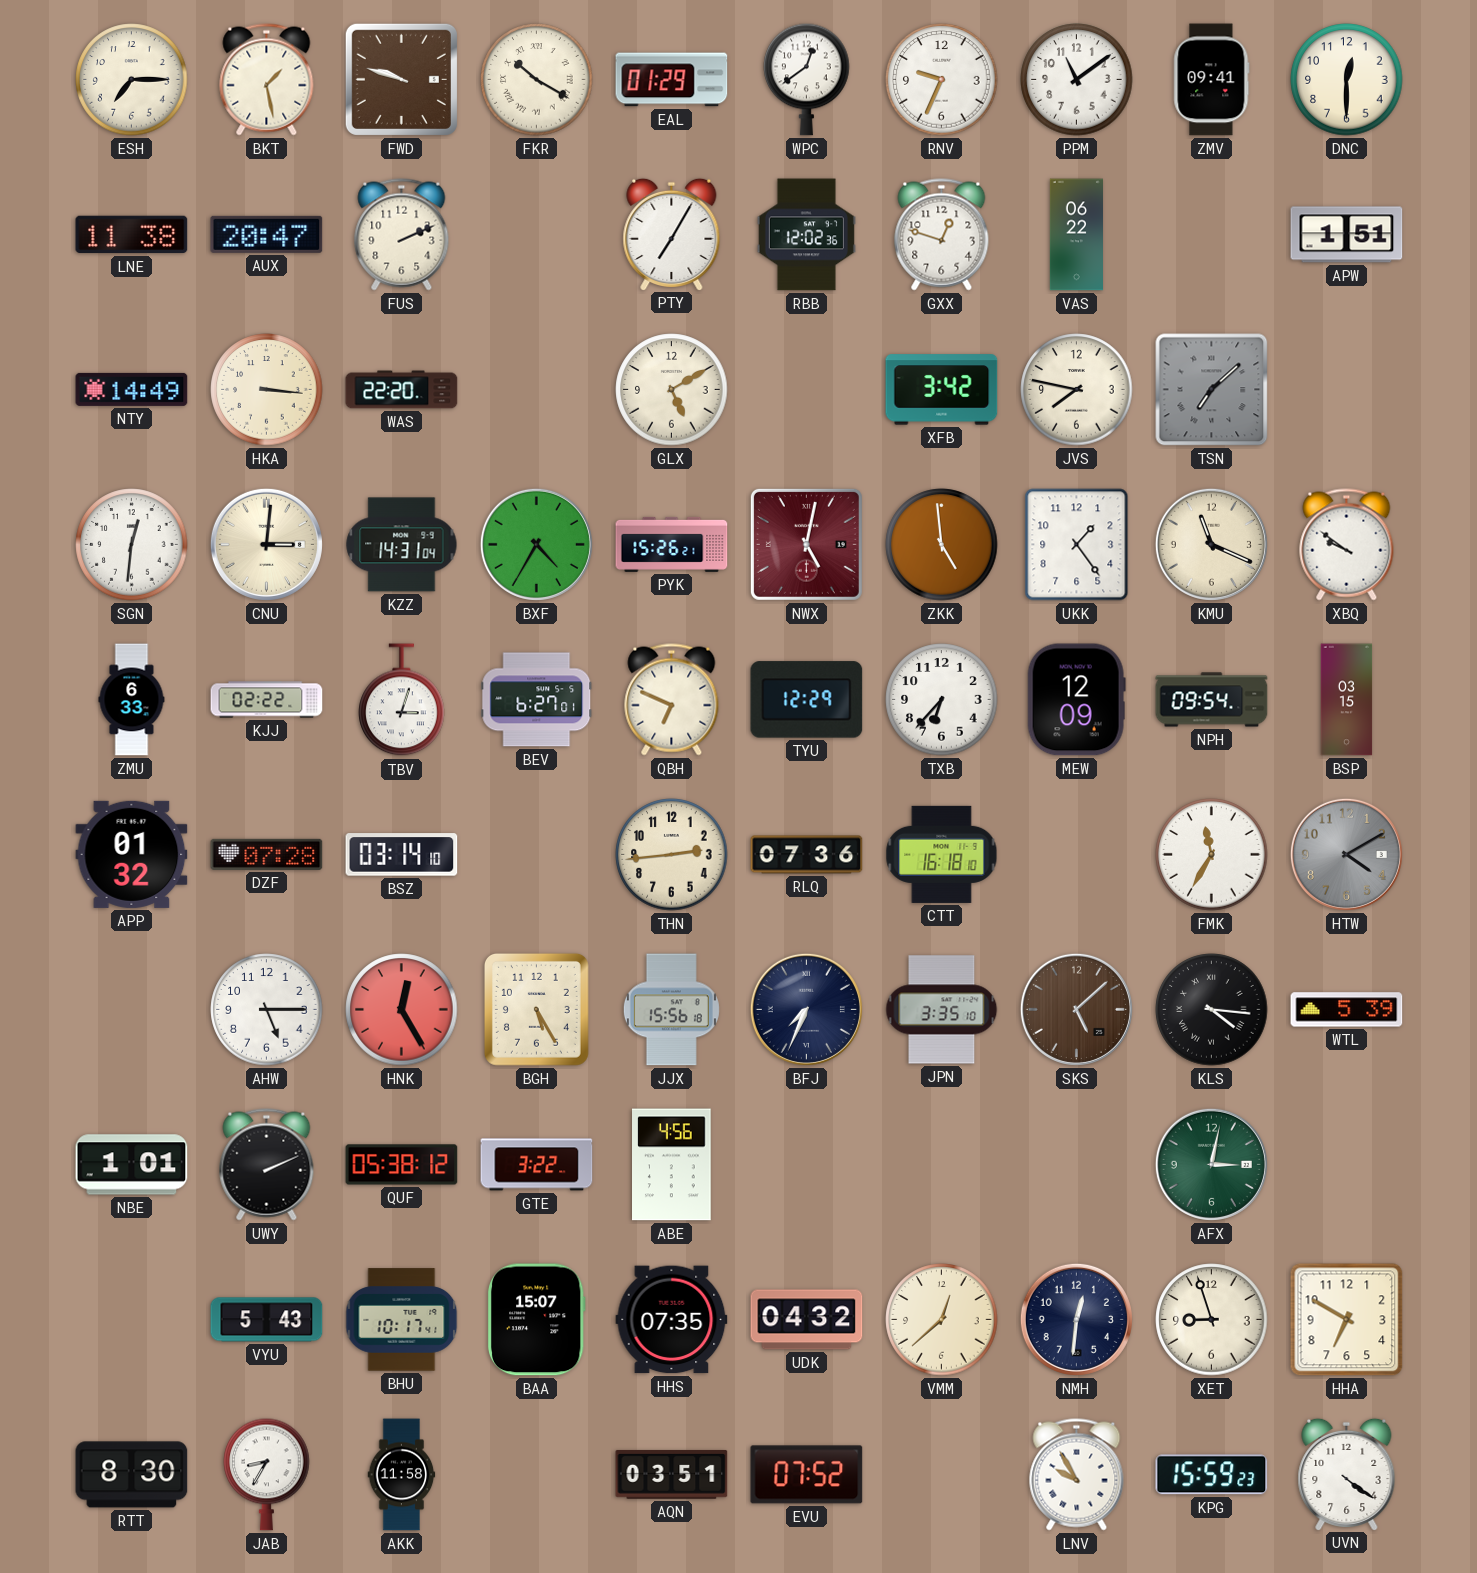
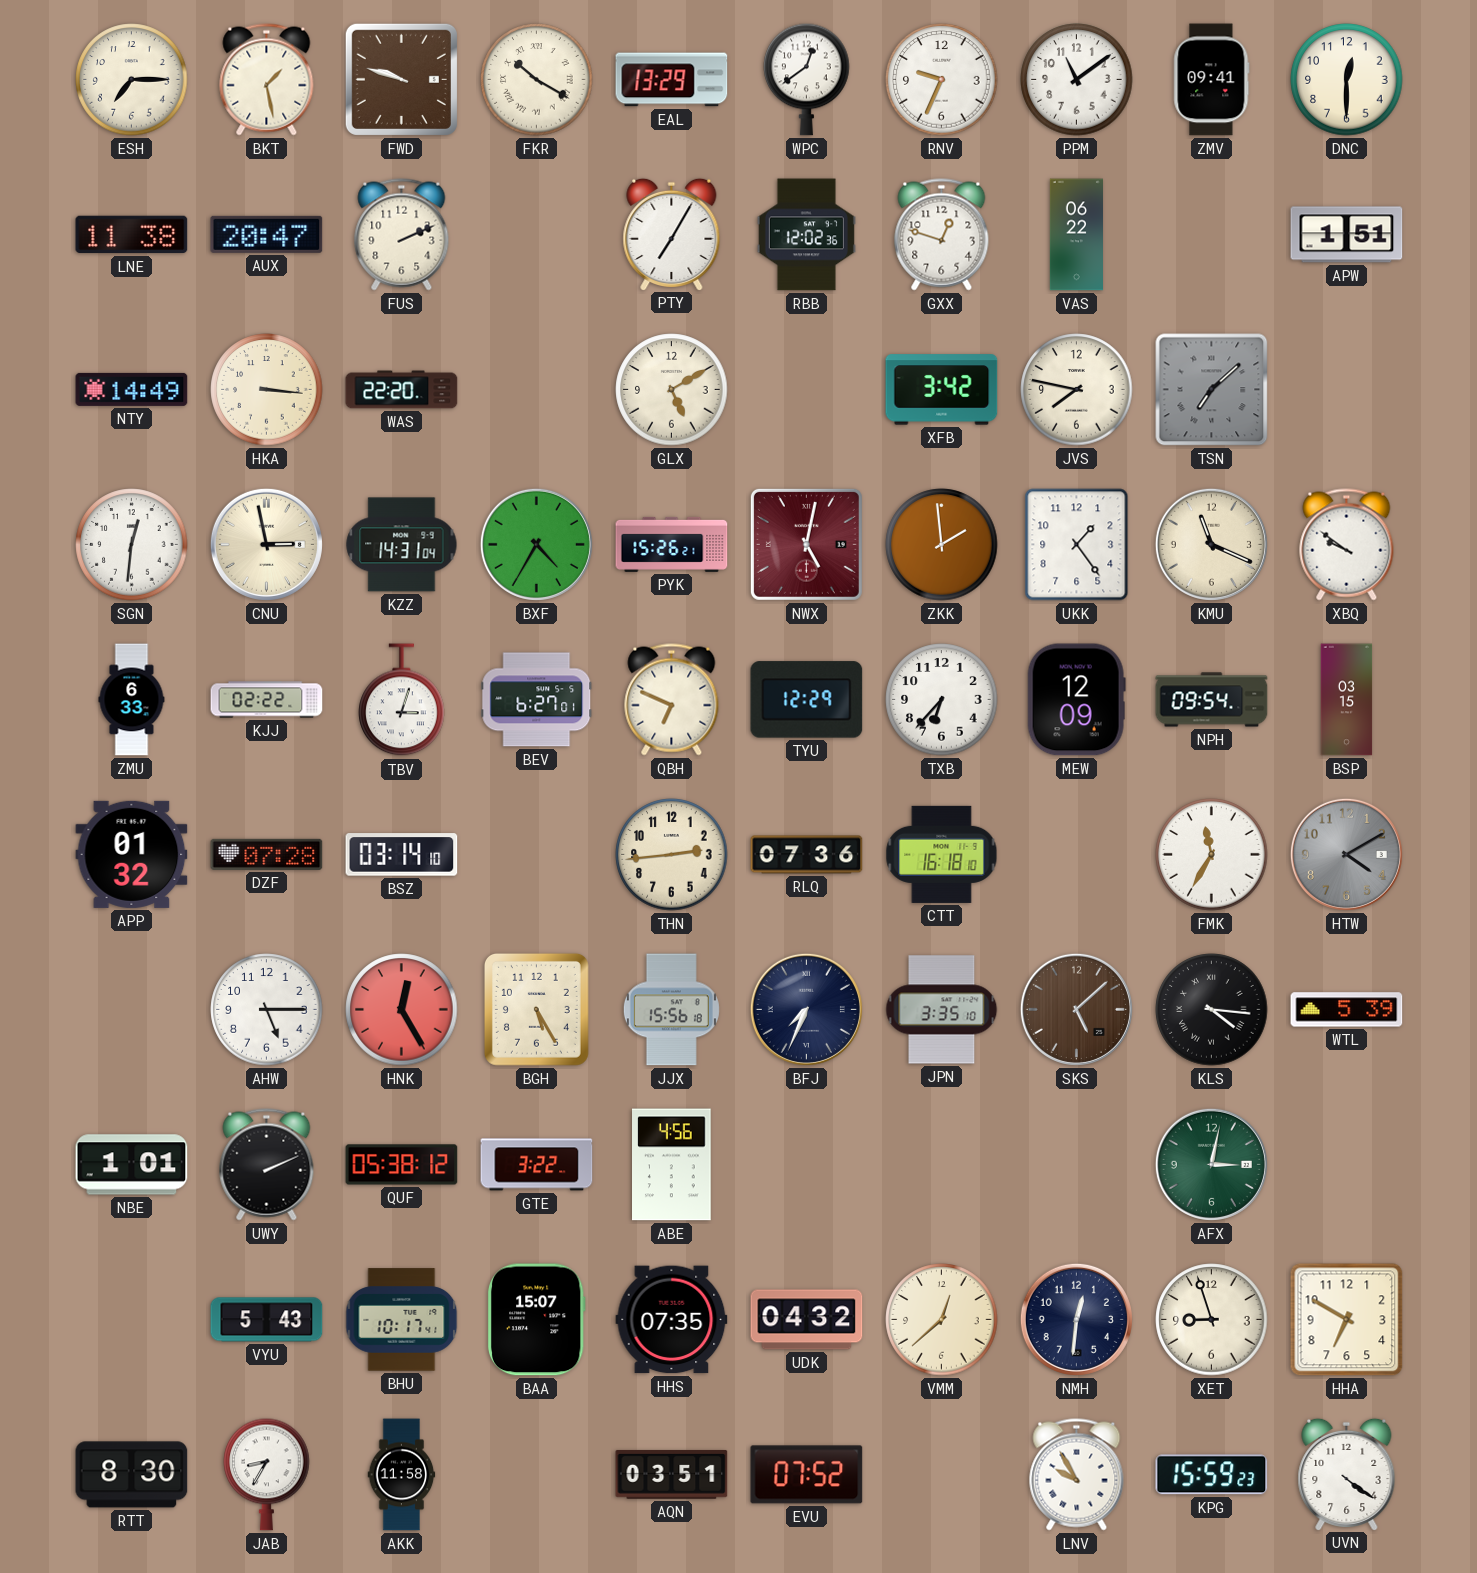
EAL: 01:29 -> 13:29 (672, 80)
CNU: 3:01 -> 2:58 (266, 544)
ZKK: 4:59 -> 1:59 (942, 545)
